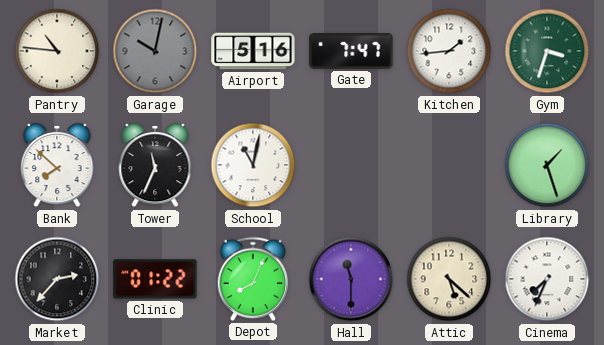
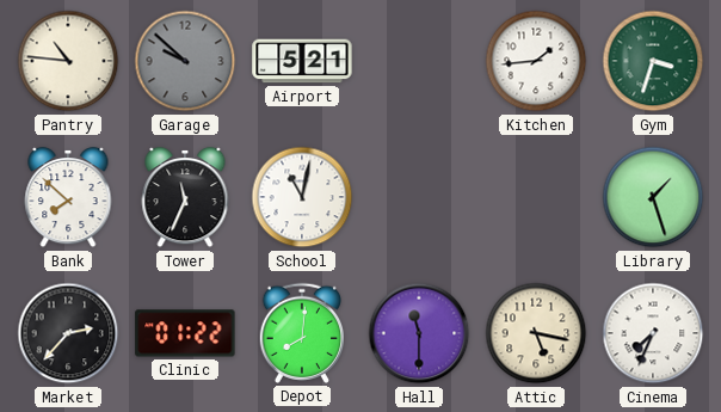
Garage: 10:02 -> 9:52 (185, 61)
Airport: 5:16 -> 5:21 (302, 61)
Gate: 7:47 -> none (351, 52)
Depot: 8:04 -> 8:01 (301, 333)
Attic: 5:22 -> 5:17 (536, 333)
